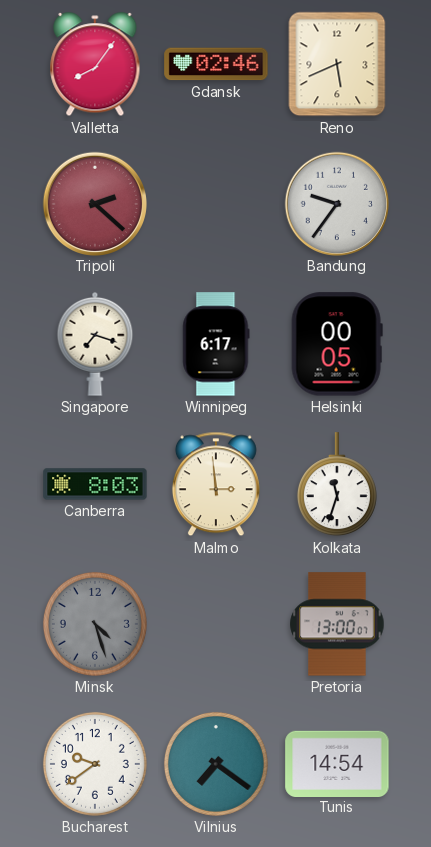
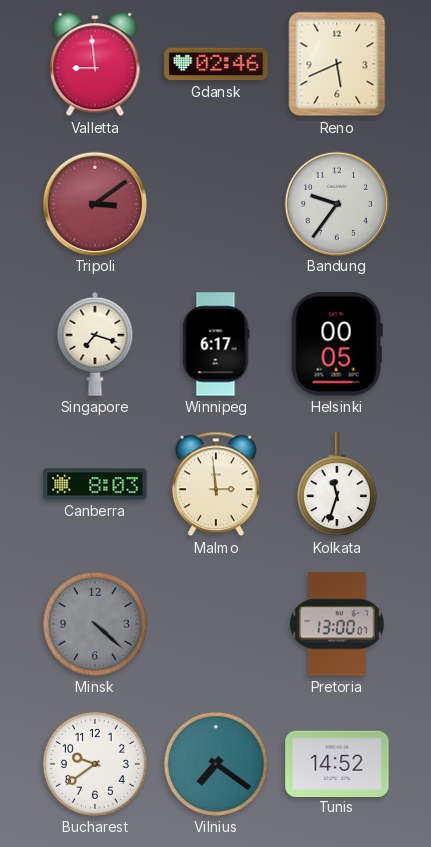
Valletta: 8:06 -> 8:59 (95, 65)
Tripoli: 2:22 -> 3:09 (94, 203)
Minsk: 4:27 -> 4:22 (95, 624)
Tunis: 14:54 -> 14:52 (337, 763)
